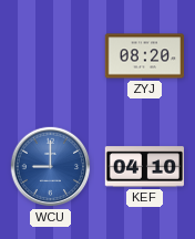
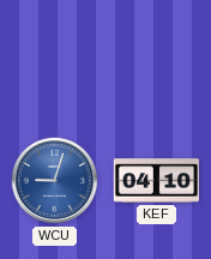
ZYJ: 08:20 -> none (145, 56)
WCU: 9:00 -> 9:03 (55, 181)
